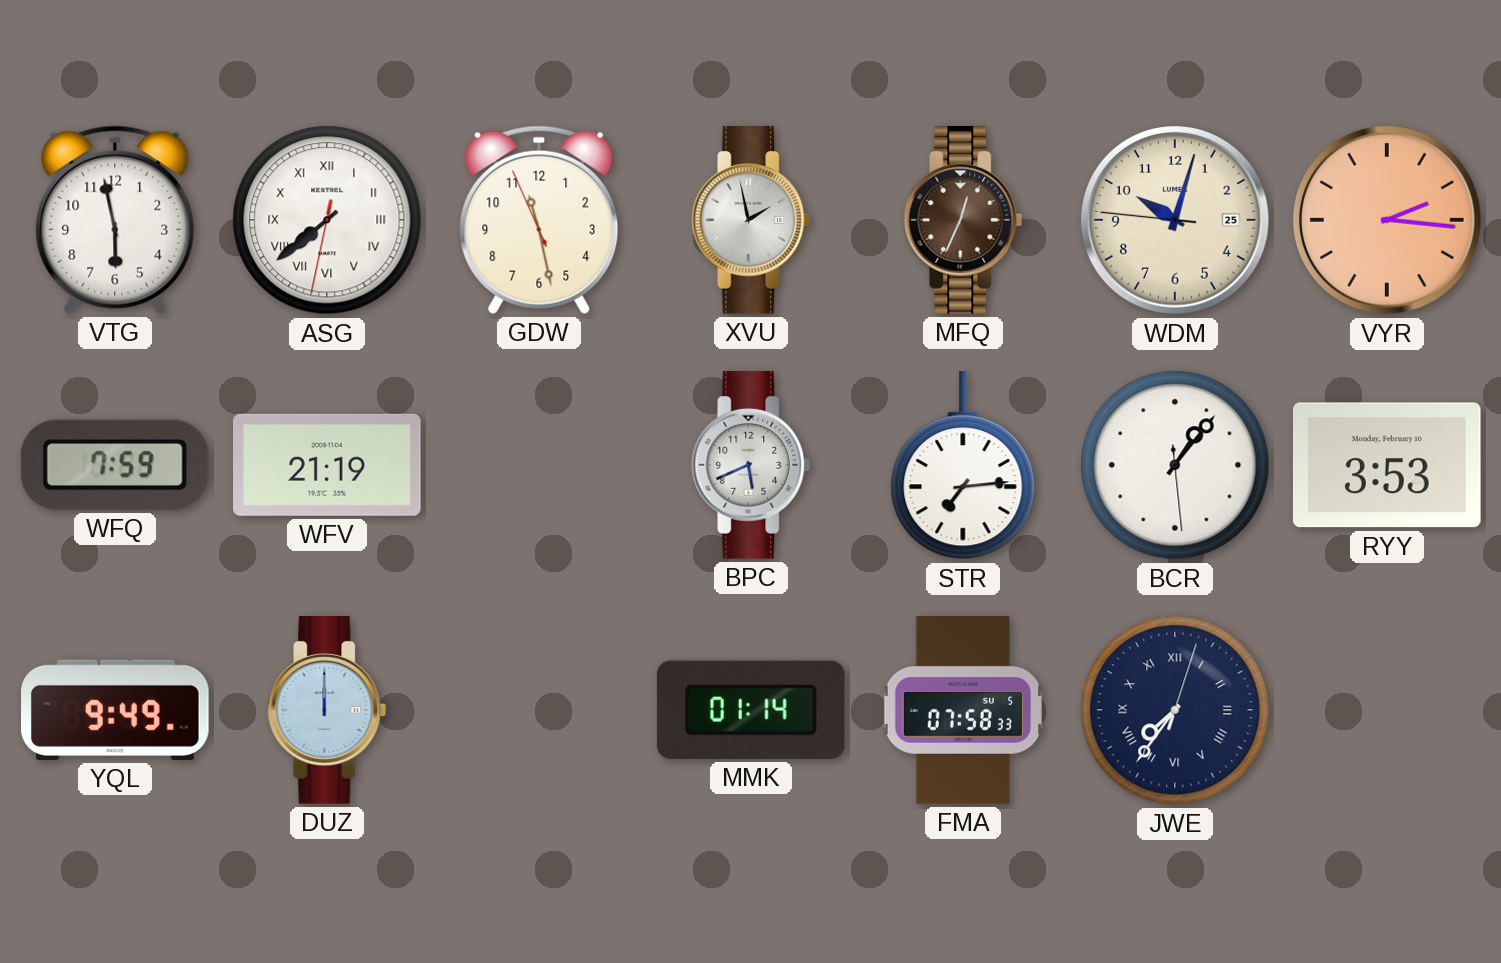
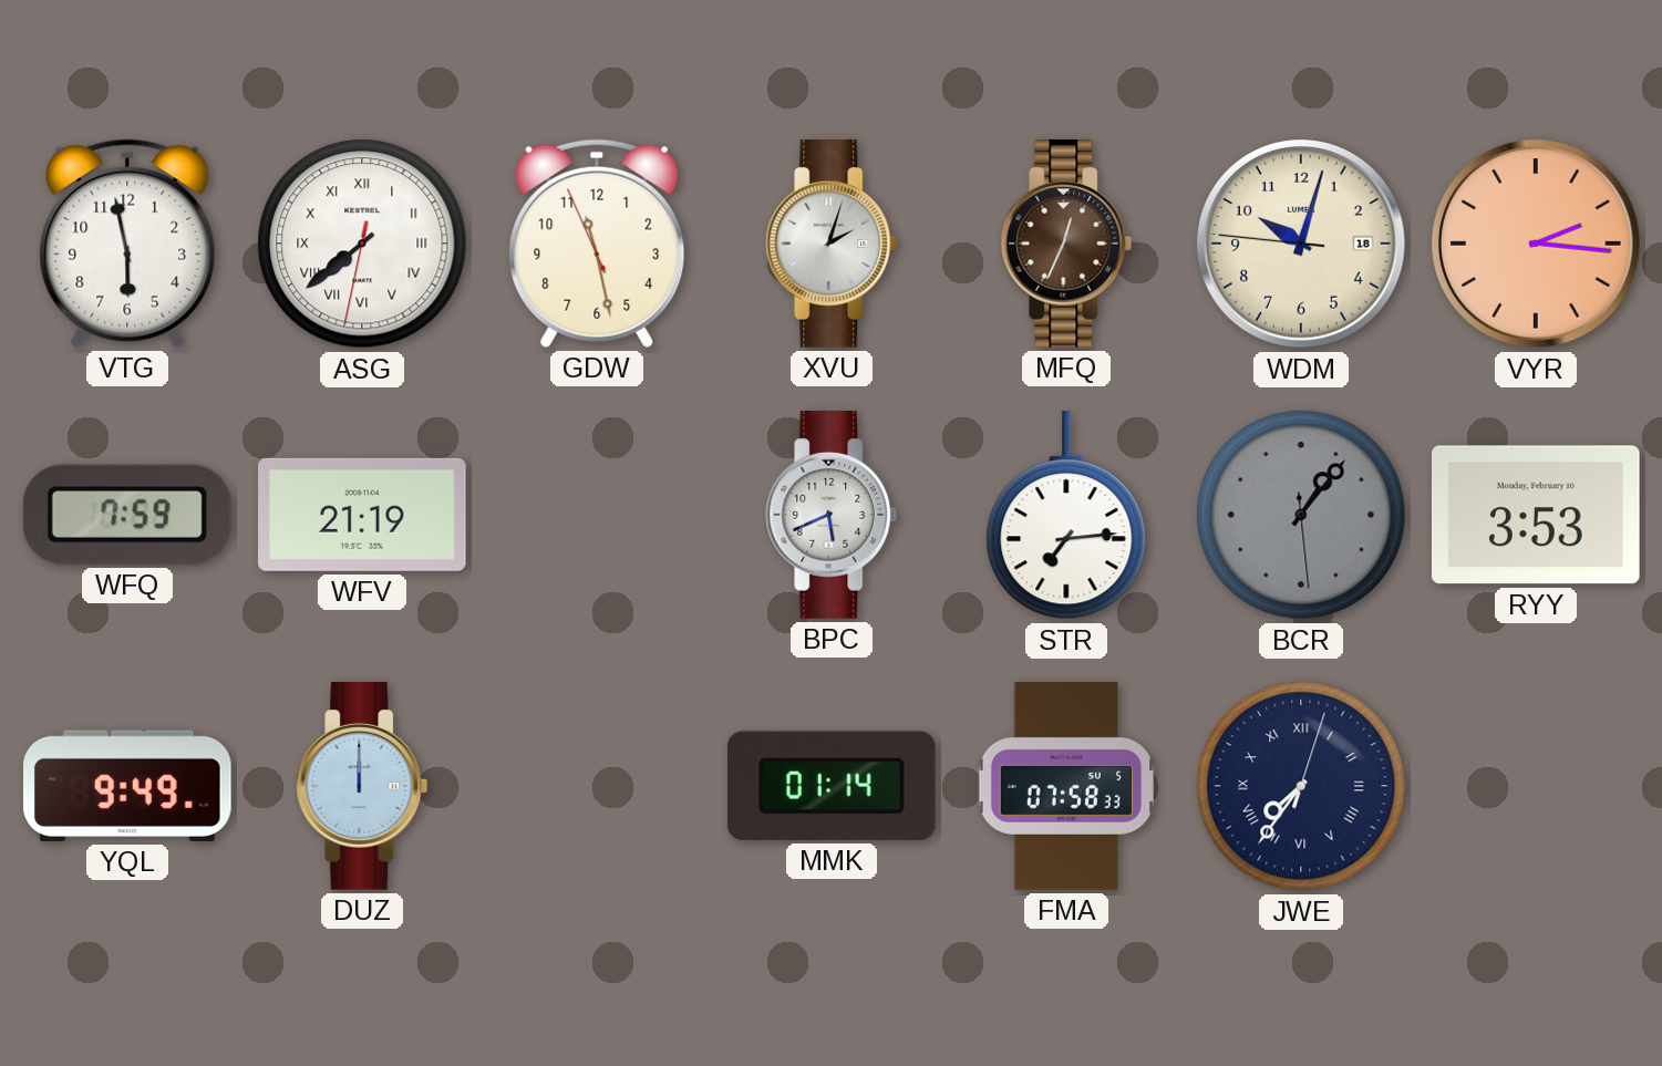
XVU: 1:58 -> 2:03 (832, 245)
WDM date: 25 -> 18 (1301, 244)
BCR dial: white -> grey (1301, 515)
